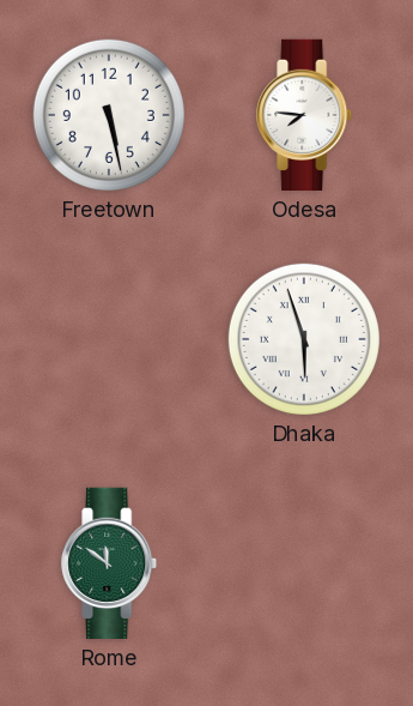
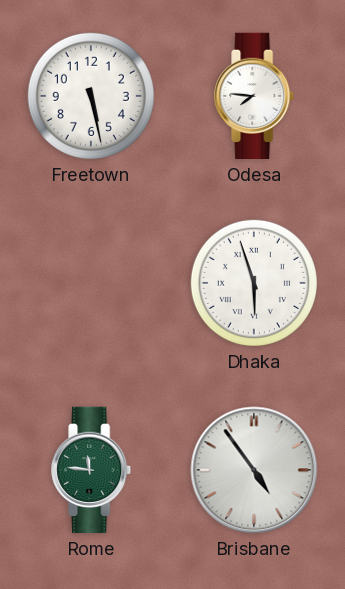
Rome: 11:51 -> 11:46 (92, 470)
Brisbane: none -> 4:54 (254, 470)
